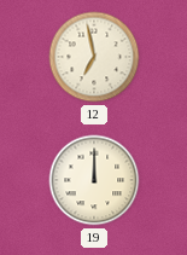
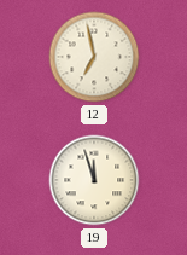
19: 12:00 -> 11:57 (94, 180)
